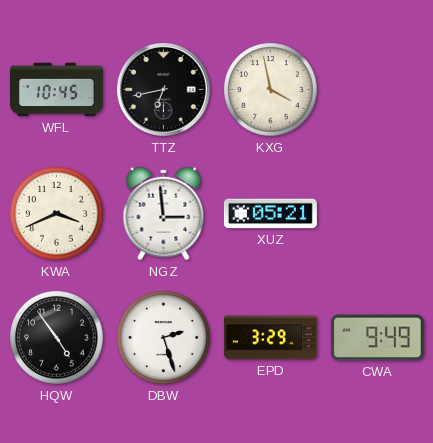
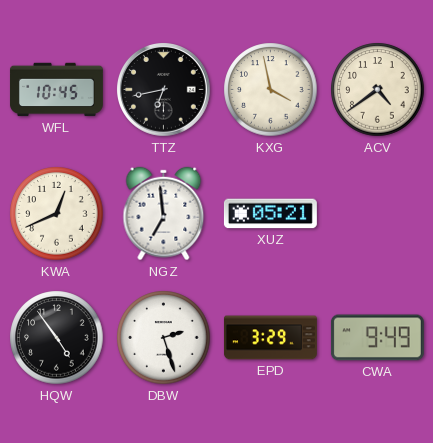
ACV: none -> 4:39 (378, 90)
KWA: 3:41 -> 12:41 (57, 214)
NGZ: 2:59 -> 6:59 (164, 214)
